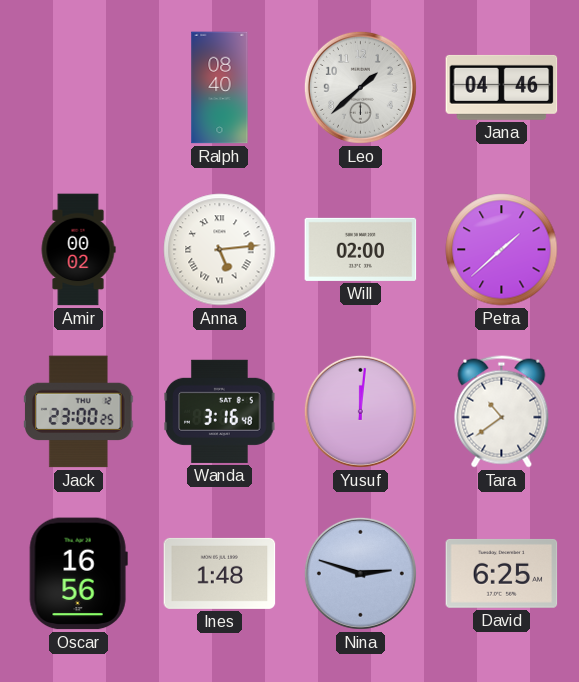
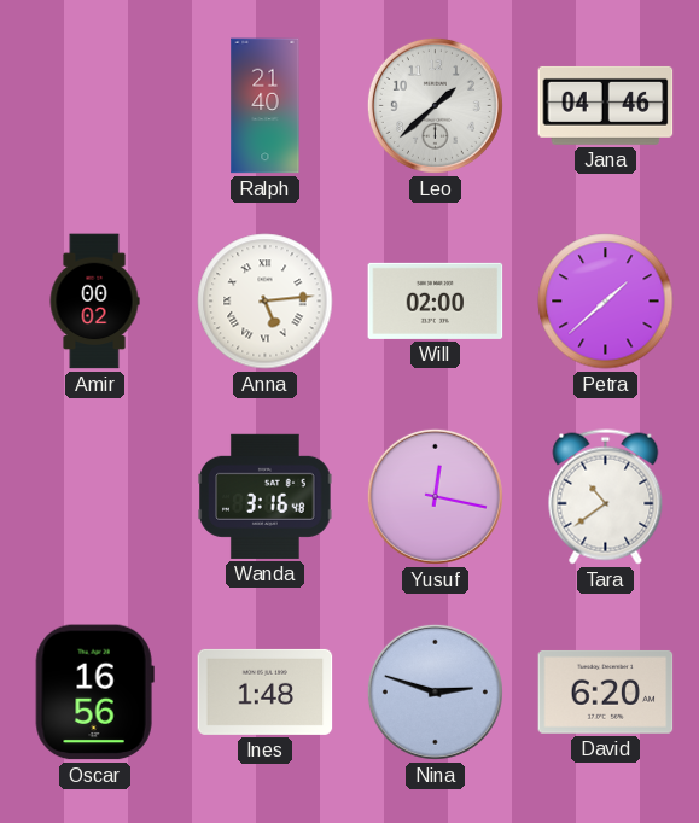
Ralph: 08:40 -> 21:40 (266, 106)
Jack: 23:00 -> none (79, 412)
Yusuf: 12:01 -> 12:17 (435, 496)
David: 6:25 -> 6:20 (606, 691)
